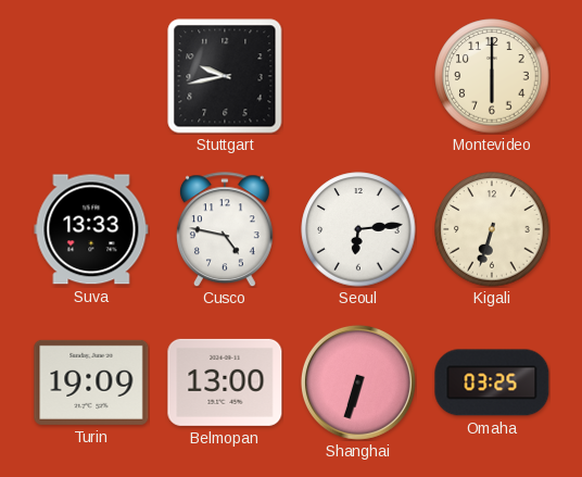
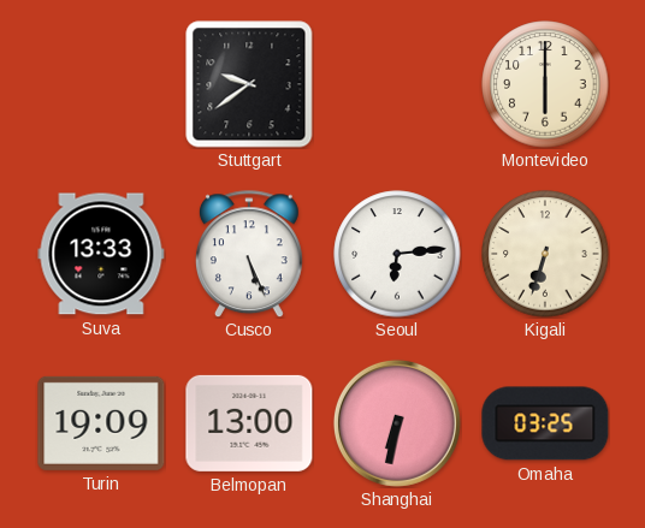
Stuttgart: 9:43 -> 9:39 (249, 84)
Cusco: 4:47 -> 5:26 (249, 254)
Shanghai: 6:33 -> 6:32 (397, 423)
